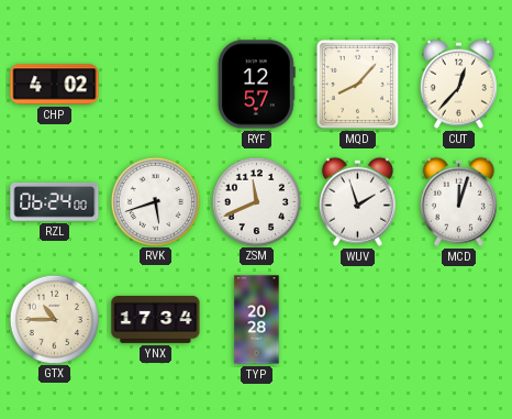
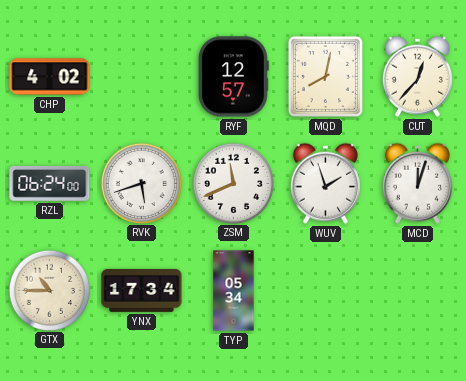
MQD: 8:07 -> 8:02 (325, 76)
TYP: 20:28 -> 05:34 (234, 291)
